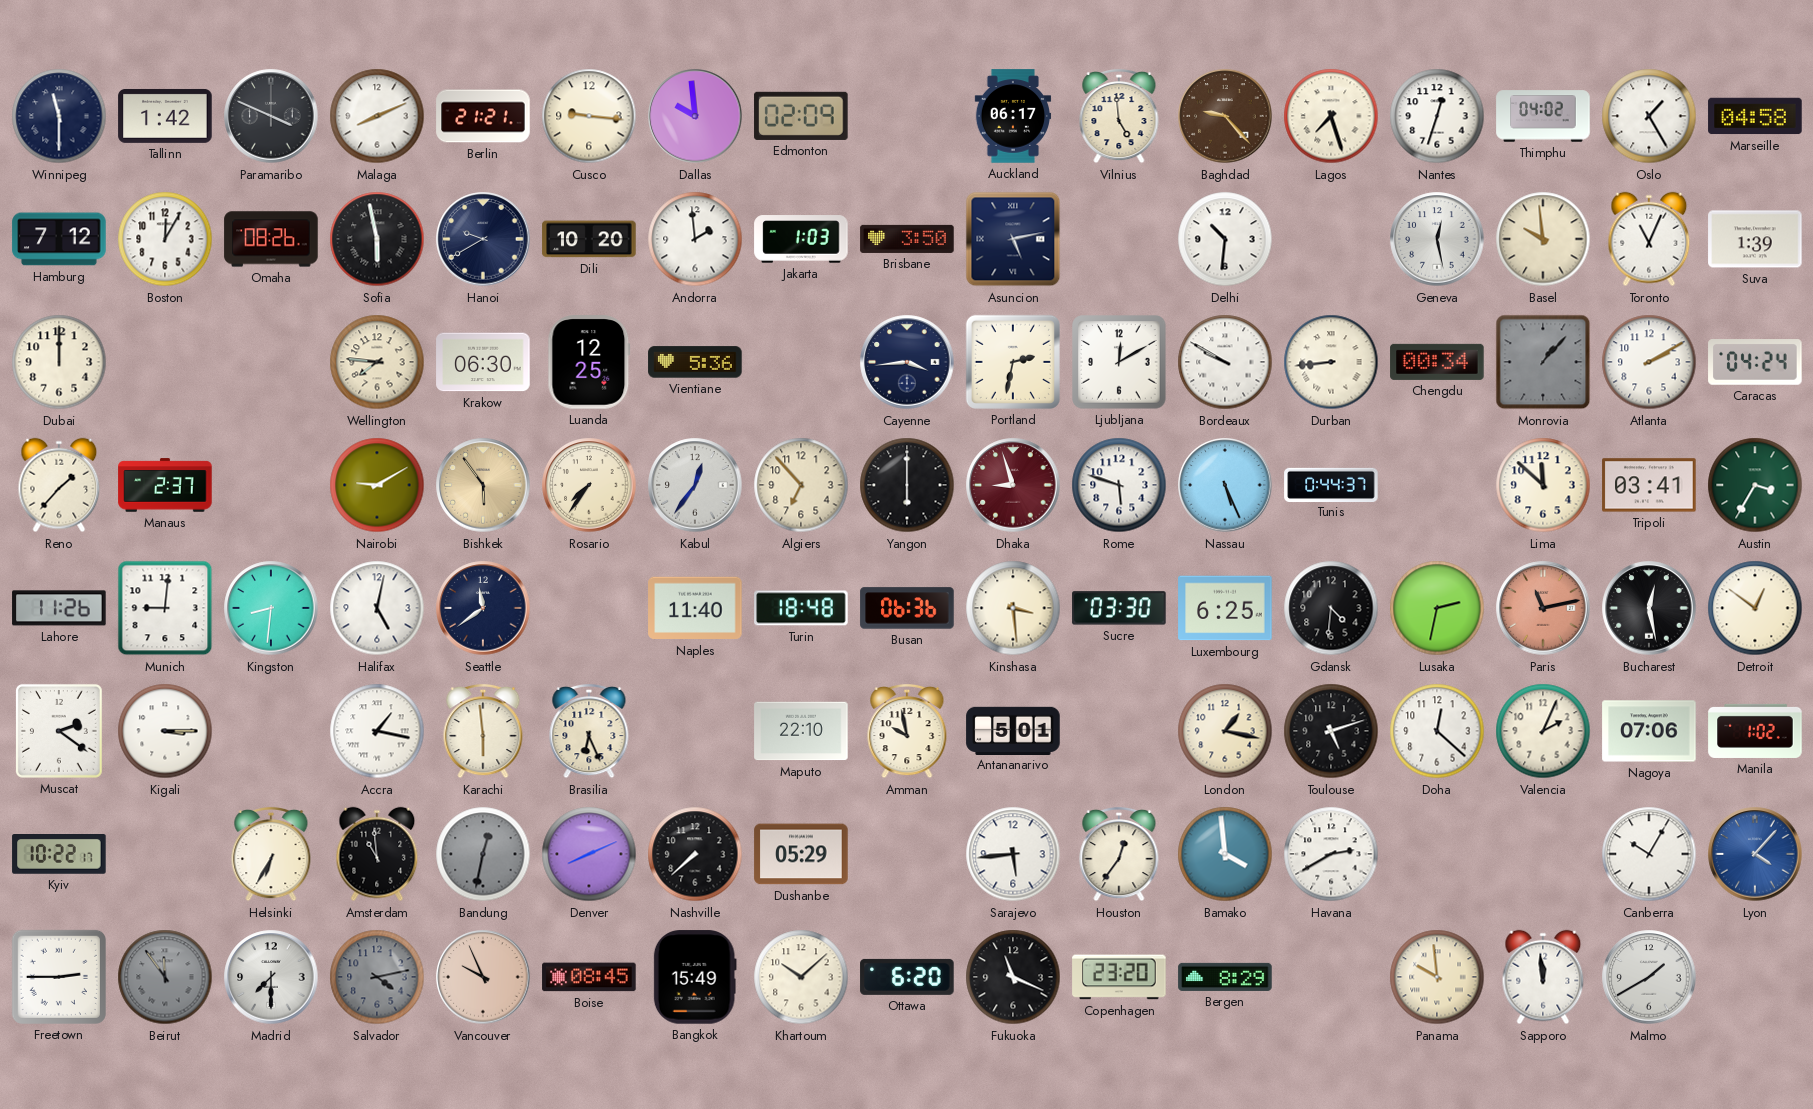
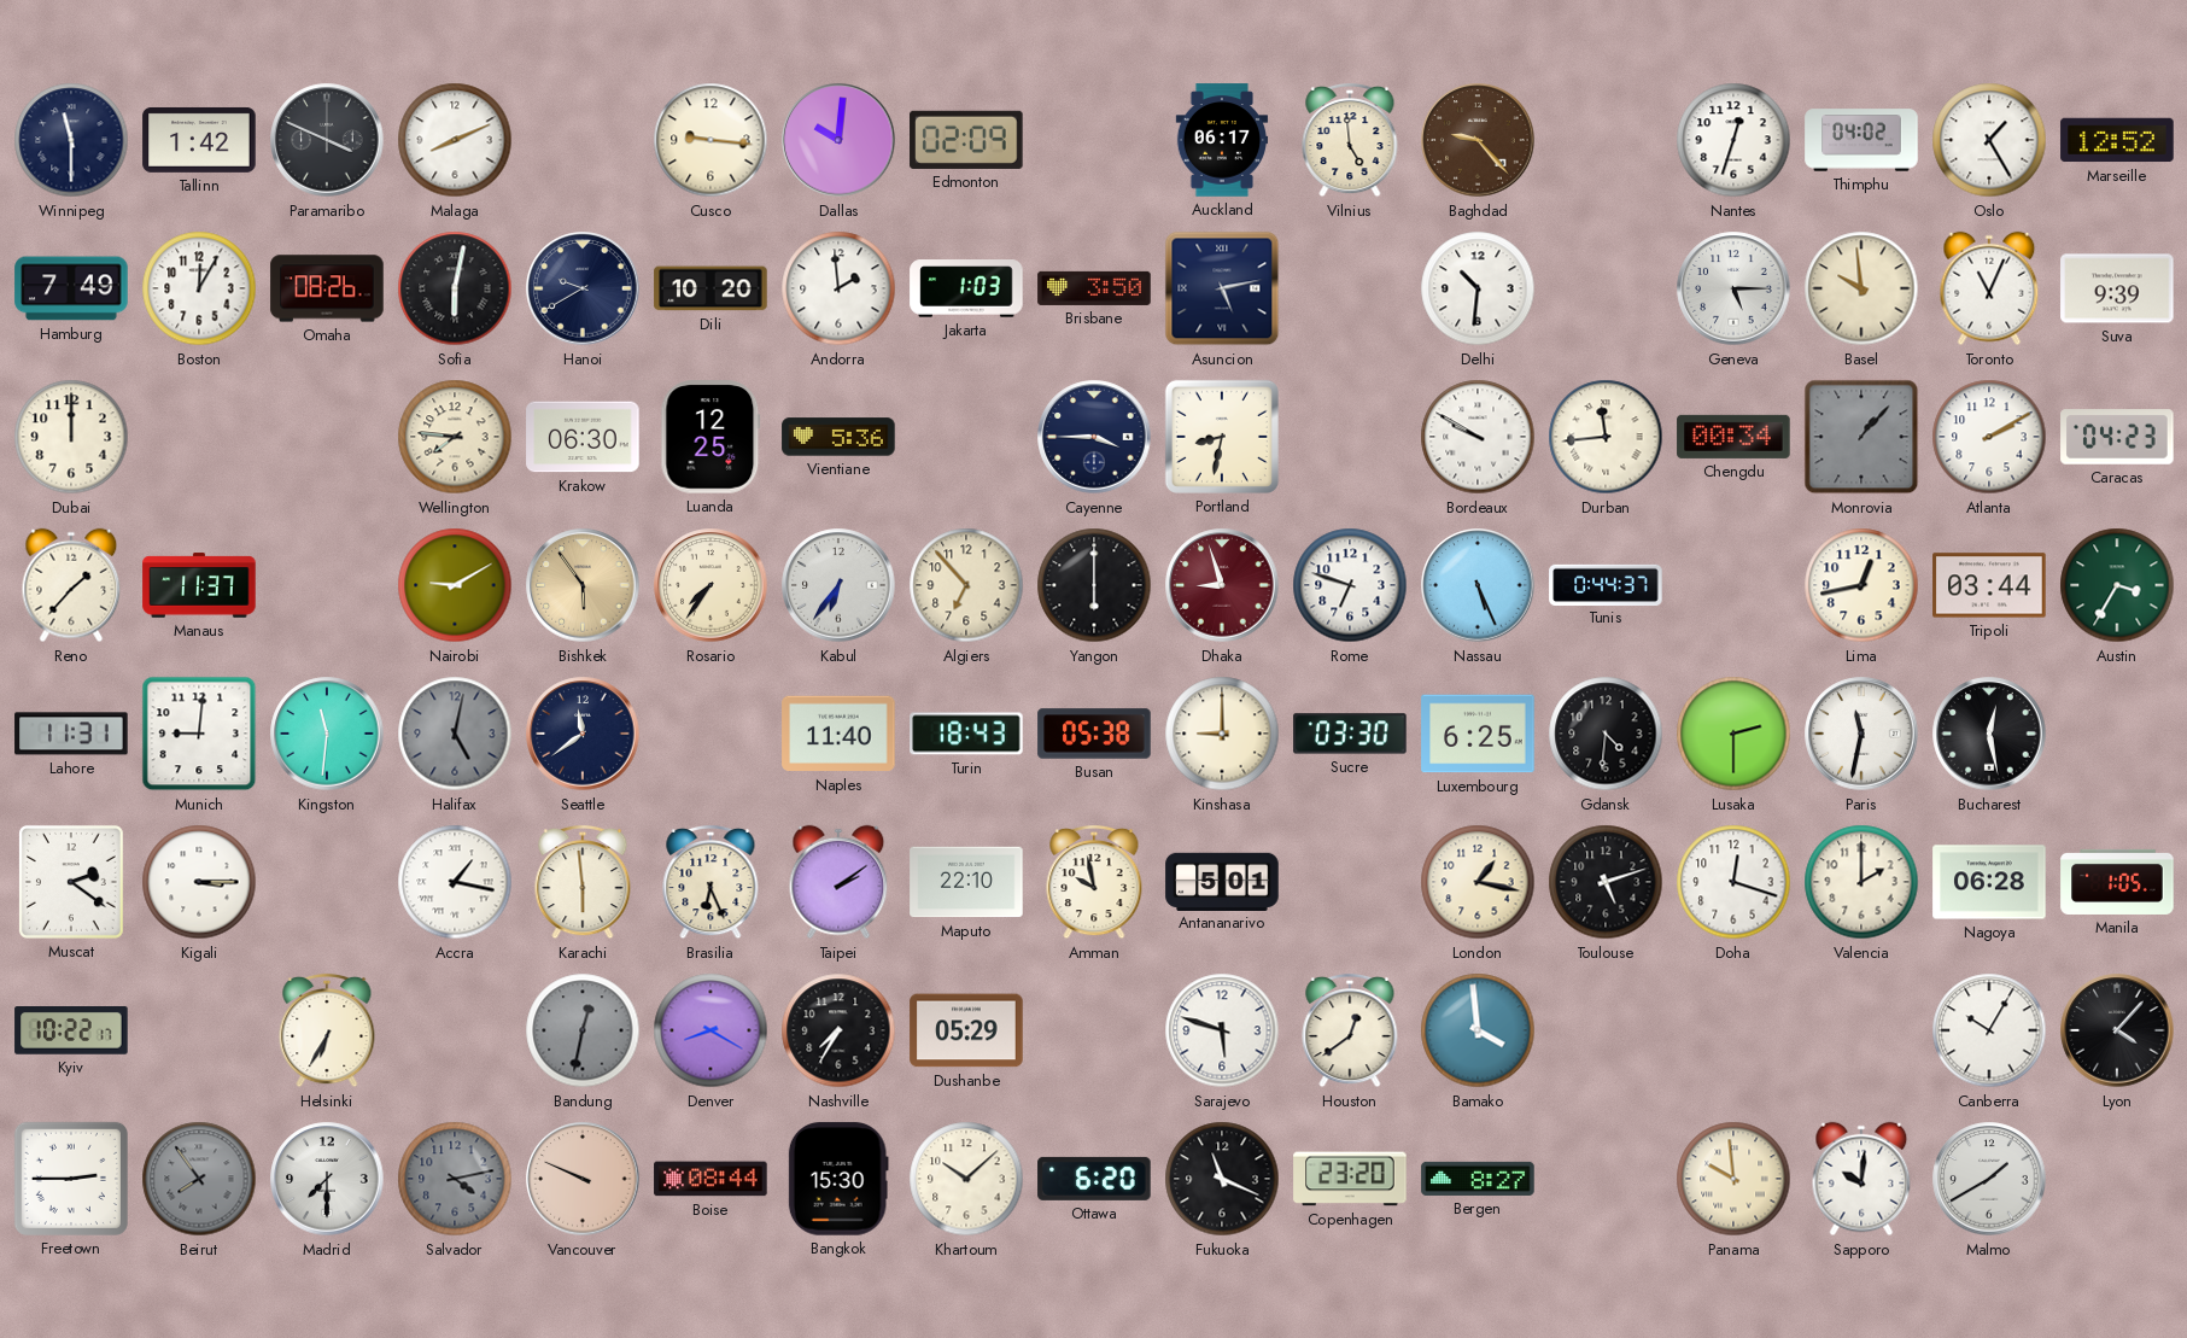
Berlin: 21:21 -> none (483, 116)
Dallas: 9:59 -> 10:01 (838, 140)
Lagos: 7:27 -> none (1331, 116)
Marseille: 04:58 -> 12:52 (2117, 140)
Hamburg: 7:12 -> 7:49 (71, 288)
Sofia: 5:58 -> 6:02 (455, 288)
Geneva: 12:28 -> 5:15 (1733, 288)
Suva: 1:39 -> 9:39 (2117, 288)
Cayenne: 3:44 -> 3:45 (1094, 437)
Portland: 2:32 -> 8:32 (1222, 437)
Ljubljana: 12:10 -> none (1119, 362)
Durban: 8:44 -> 11:44 (1606, 437)
Caracas: 04:24 -> 04:23 (2117, 437)
Manaus: 2:37 -> 11:37 (199, 585)
Kabul: 12:36 -> 6:36 (838, 585)
Rome: 5:48 -> 6:48 (1350, 585)
Lima: 11:52 -> 12:43 (1861, 585)
Tripoli: 03:41 -> 03:44 (1989, 585)
Lahore: 11:26 -> 11:31 (71, 734)
Kingston: 8:31 -> 11:31 (327, 734)
Halifax dial: white -> grey (455, 734)
Turin: 18:48 -> 18:43 (966, 734)
Busan: 06:36 -> 05:38 (1094, 734)
Kinshasa: 3:29 -> 9:00 (1222, 734)
Lusaka: 2:32 -> 2:30 (1733, 734)
Paris: 11:13 -> 11:32 (1861, 734)
Paris dial: salmon -> white (1861, 734)
Detroit: 12:51 -> none (1755, 608)
Taipei: none -> 2:09 (838, 882)
Doha: 12:22 -> 12:18 (1733, 882)
Valencia: 2:04 -> 2:00 (1861, 882)
Nagoya: 07:06 -> 06:28 (1989, 882)
Manila: 1:02 -> 1:05 (2117, 882)
Amsterdam: 10:59 -> none (377, 854)
Denver: 8:11 -> 8:20 (711, 1030)
Nashville: 7:38 -> 7:35 (838, 1030)
Sarajevo: 5:44 -> 5:48 (1222, 1030)
Houston: 12:36 -> 12:39 (1350, 1030)
Havana: 2:40 -> none (1331, 854)
Lyon dial: blue -> black (2117, 1030)
Beirut: 11:54 -> 7:54 (199, 1179)
Vancouver: 9:56 -> 9:49 (583, 1179)
Boise: 08:45 -> 08:44 (711, 1179)
Bangkok: 15:49 -> 15:30 (838, 1179)
Bergen: 8:29 -> 8:27 (1478, 1179)
Sapporo: 11:59 -> 10:01 (1861, 1179)
